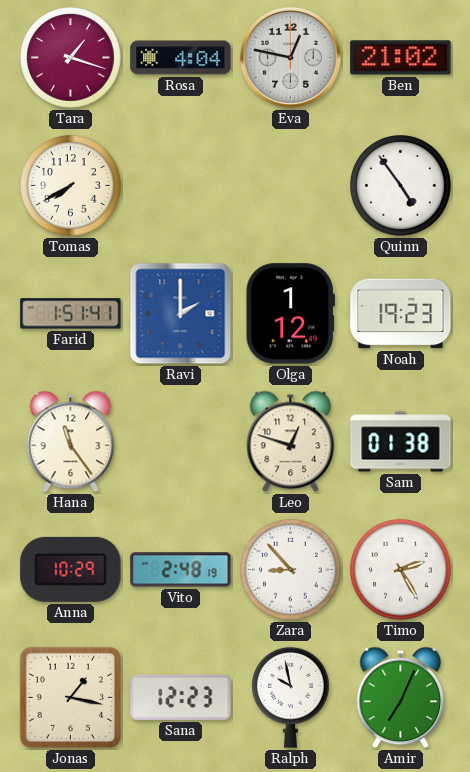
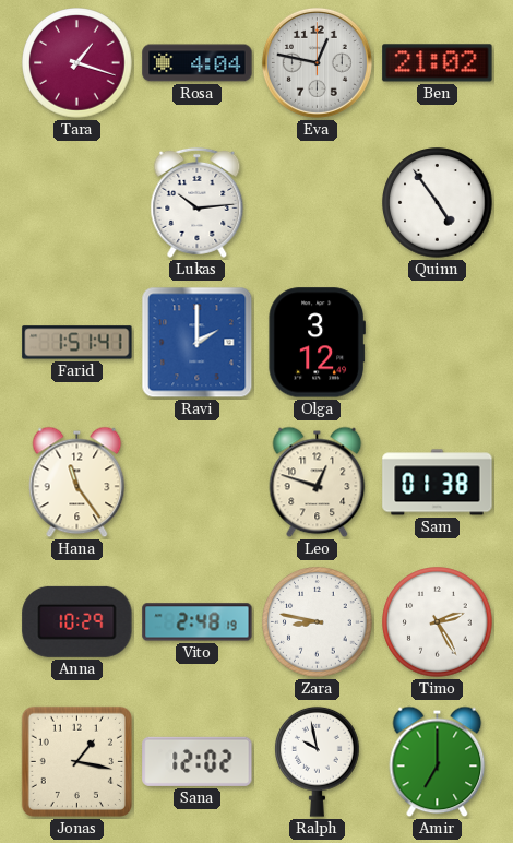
Tomas: 7:40 -> none (71, 186)
Lukas: none -> 10:14 (198, 202)
Olga: 1:12 -> 3:12 (317, 343)
Noah: 19:23 -> none (401, 314)
Zara: 8:53 -> 8:47 (318, 622)
Sana: 12:23 -> 12:02 (198, 761)
Amir: 7:04 -> 7:00 (438, 762)
